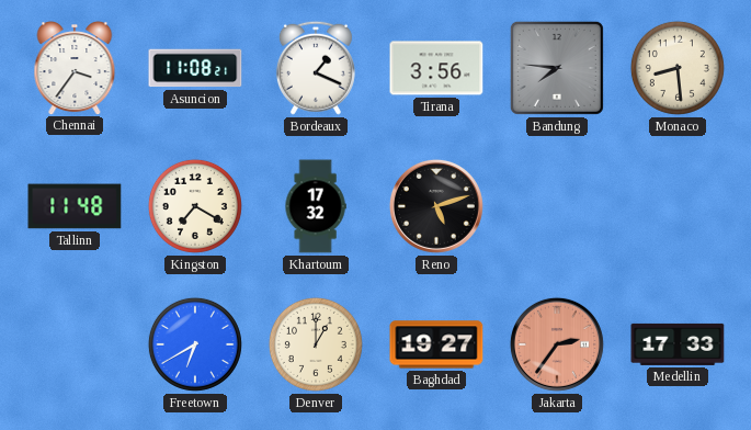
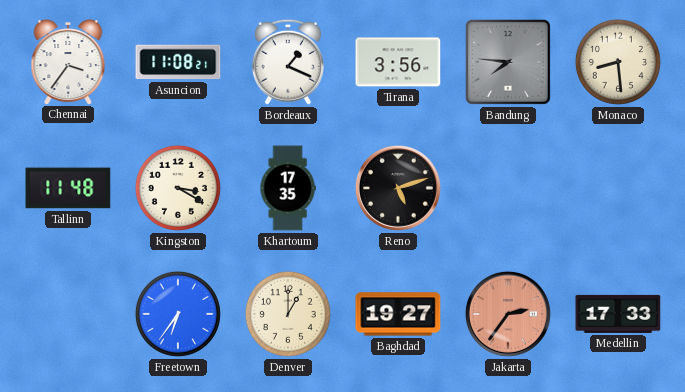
Kingston: 7:20 -> 3:20 (178, 188)
Khartoum: 17:32 -> 17:35 (288, 188)
Freetown: 6:40 -> 6:36 (178, 314)
